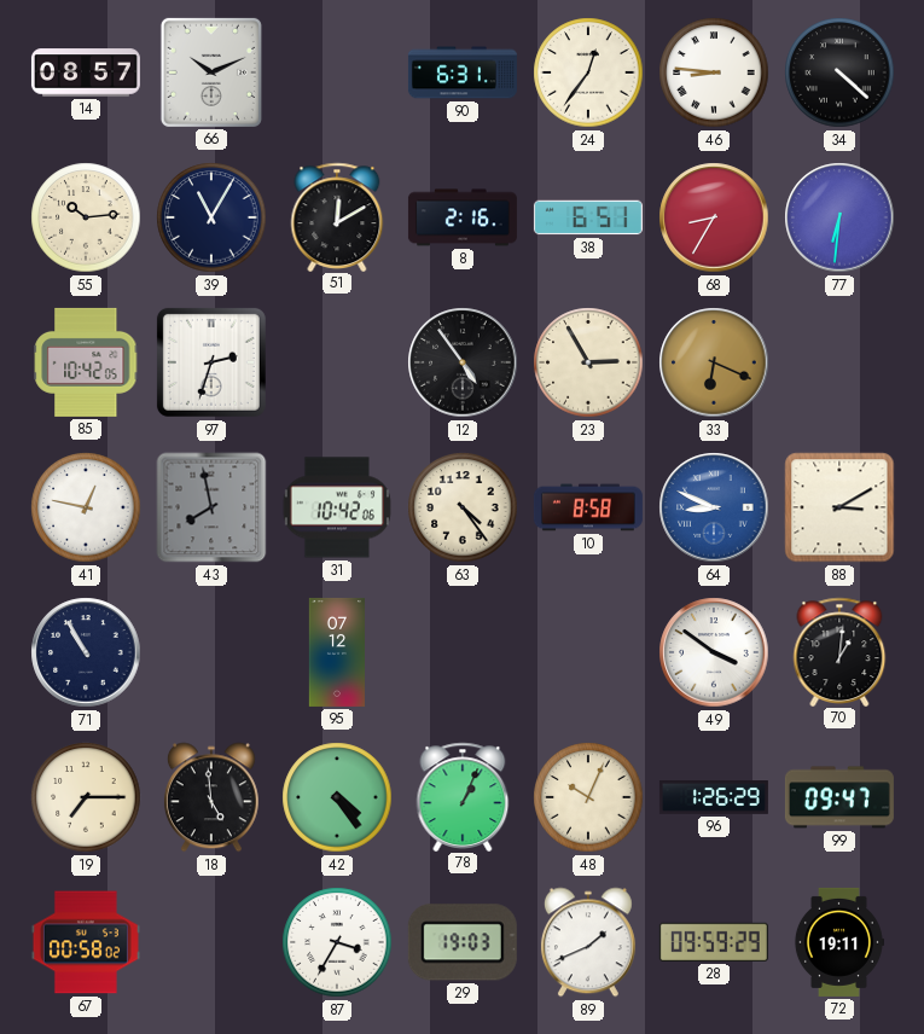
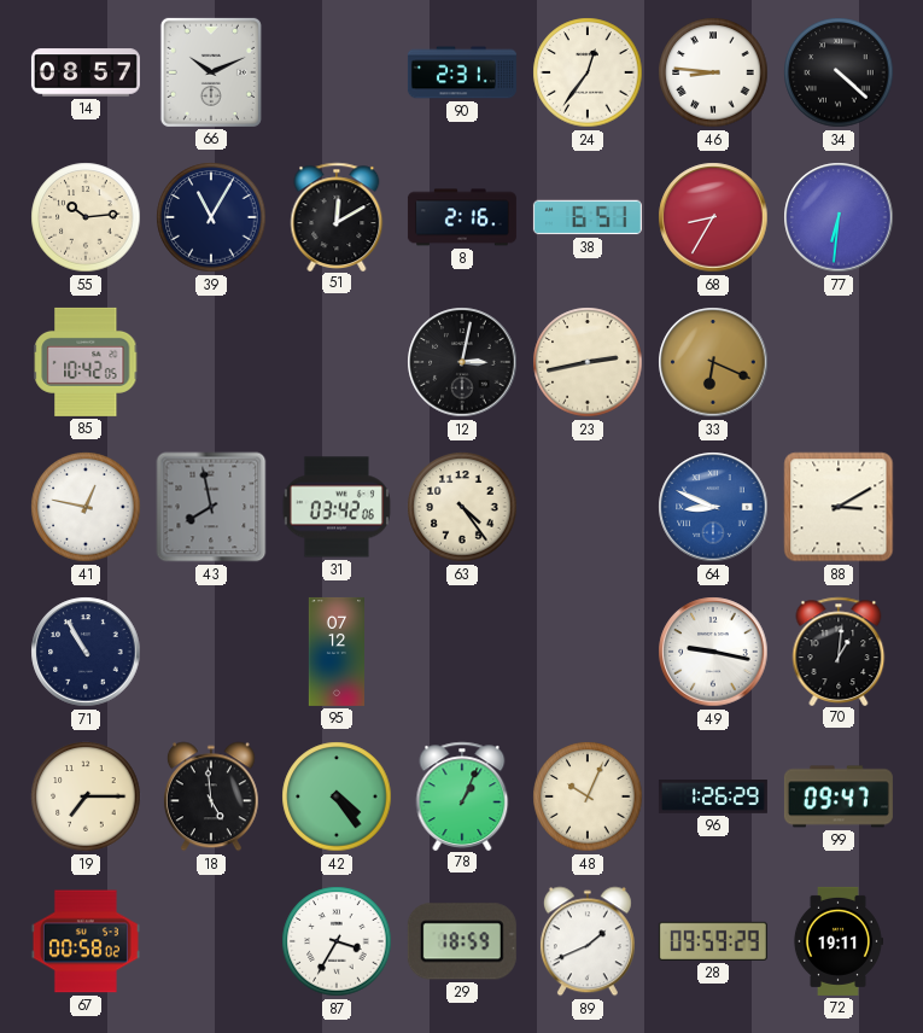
90: 6:31 -> 2:31 (462, 72)
97: 2:33 -> none (211, 362)
12: 4:54 -> 3:02 (462, 362)
23: 2:55 -> 2:43 (588, 362)
31: 10:42 -> 03:42 (337, 507)
10: 8:58 -> none (588, 507)
49: 3:51 -> 9:17 (713, 652)
29: 19:03 -> 18:59 (462, 941)
